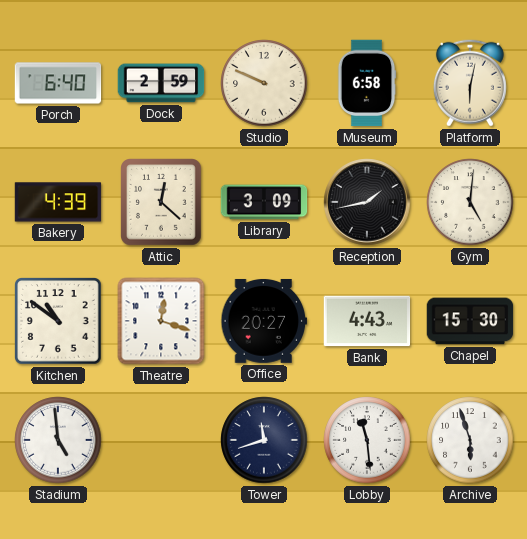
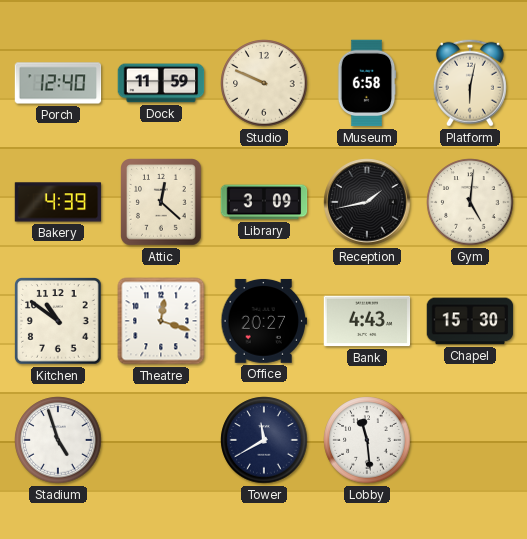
Porch: 6:40 -> 12:40 (58, 83)
Dock: 2:59 -> 11:59 (161, 83)
Stadium: 4:59 -> 4:57 (58, 440)
Tower: 11:42 -> 11:40 (264, 440)
Archive: 5:57 -> none (470, 440)
